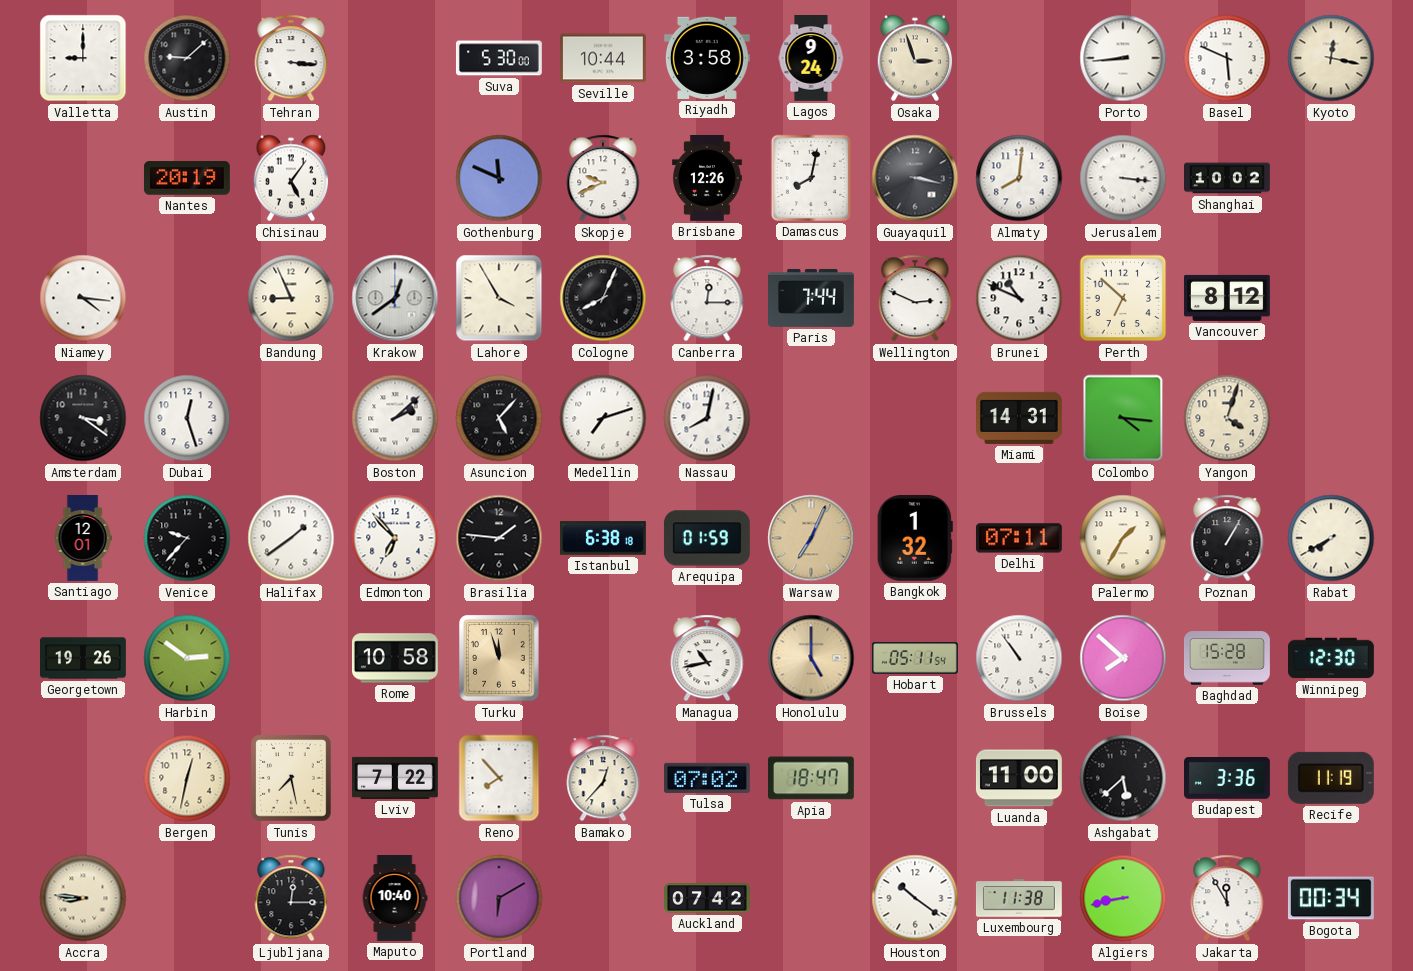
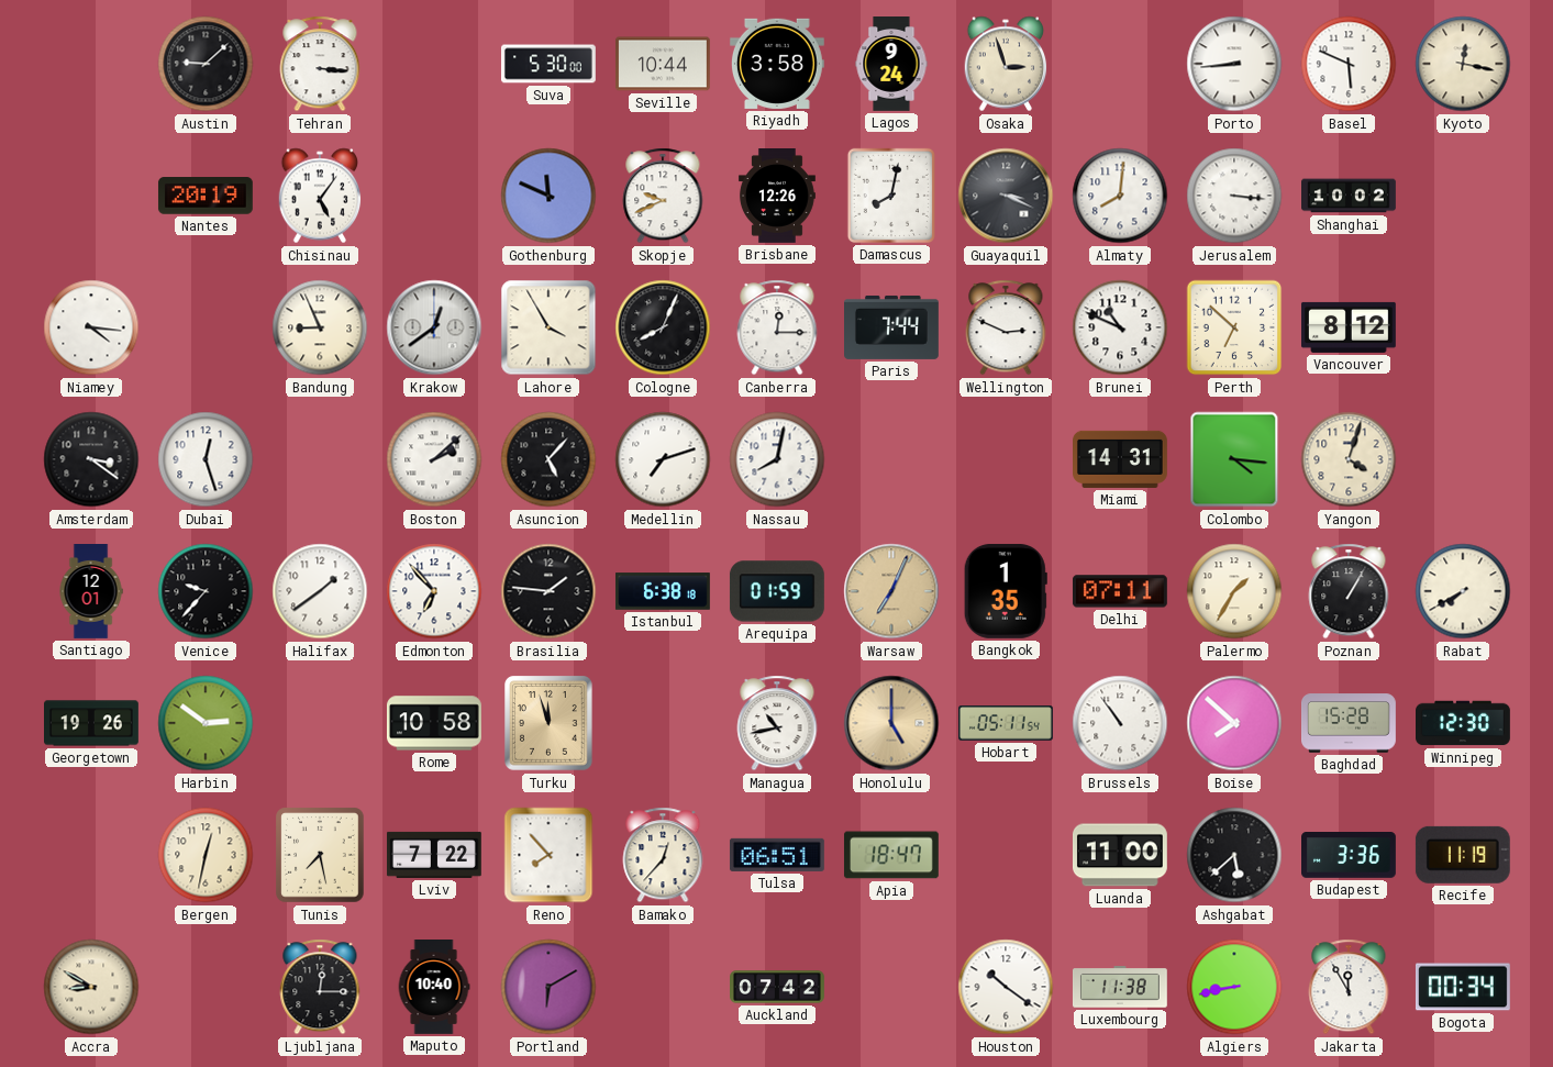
Valletta: 9:00 -> none (83, 58)
Guayaquil: 3:17 -> 3:19 (1006, 196)
Bangkok: 1:32 -> 1:35 (1006, 591)
Tulsa: 07:02 -> 06:51 (777, 855)
Accra: 8:46 -> 8:50 (91, 987)
